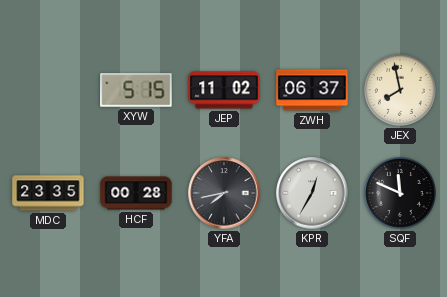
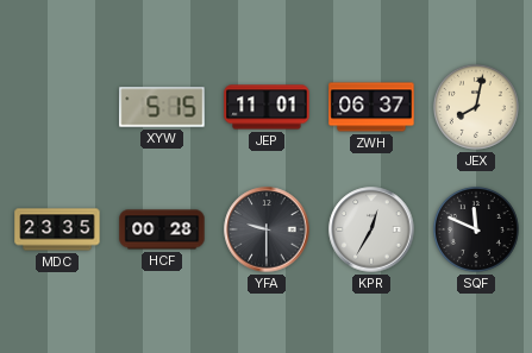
JEP: 11:02 -> 11:01 (267, 107)
JEX: 7:58 -> 8:02 (476, 107)
YFA: 7:43 -> 9:30 (267, 229)
